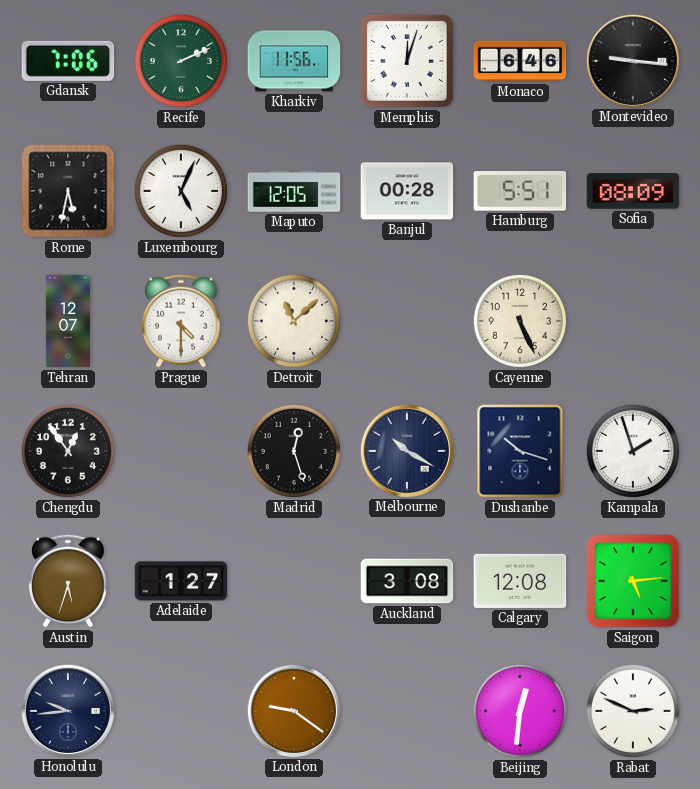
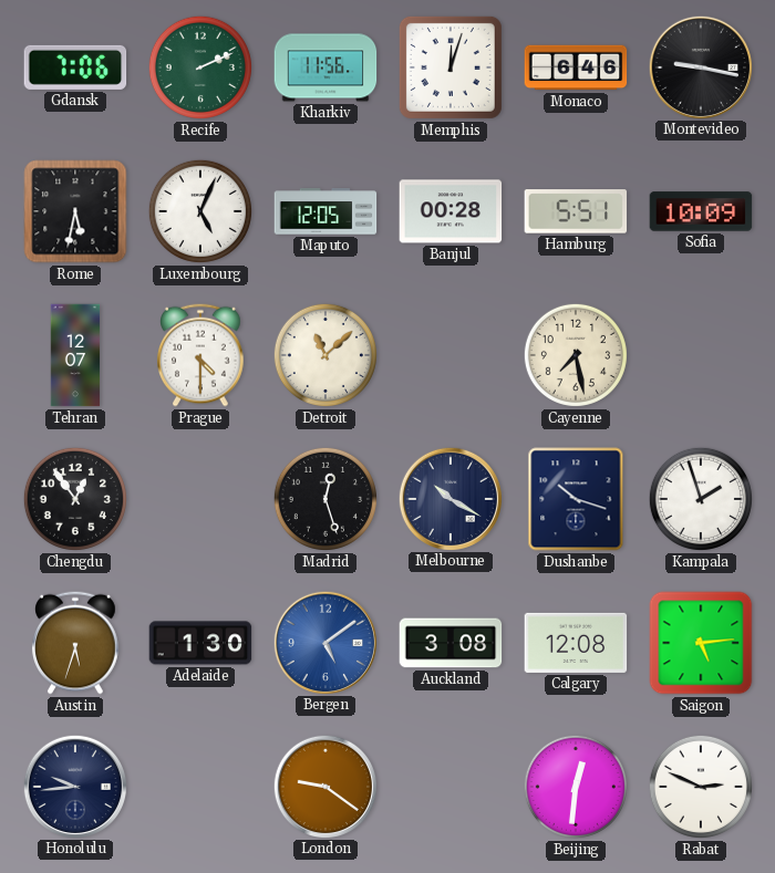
Montevideo: 9:16 -> 9:17 (700, 66)
Sofia: 08:09 -> 10:09 (701, 211)
Cayenne: 5:26 -> 7:28 (576, 355)
Adelaide: 1:27 -> 1:30 (200, 643)
Bergen: none -> 5:09 (324, 642)
